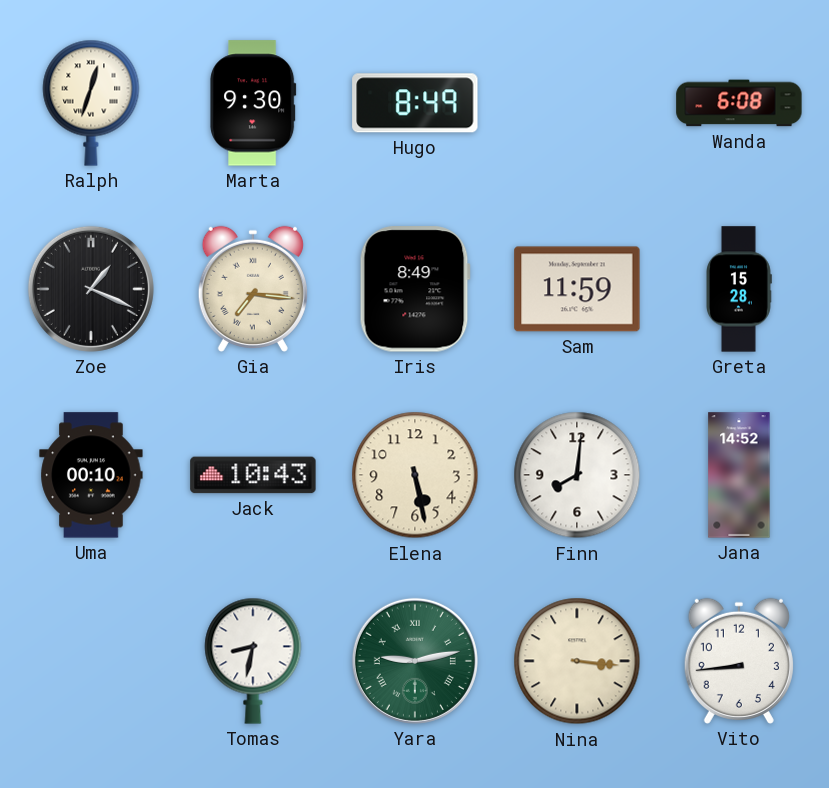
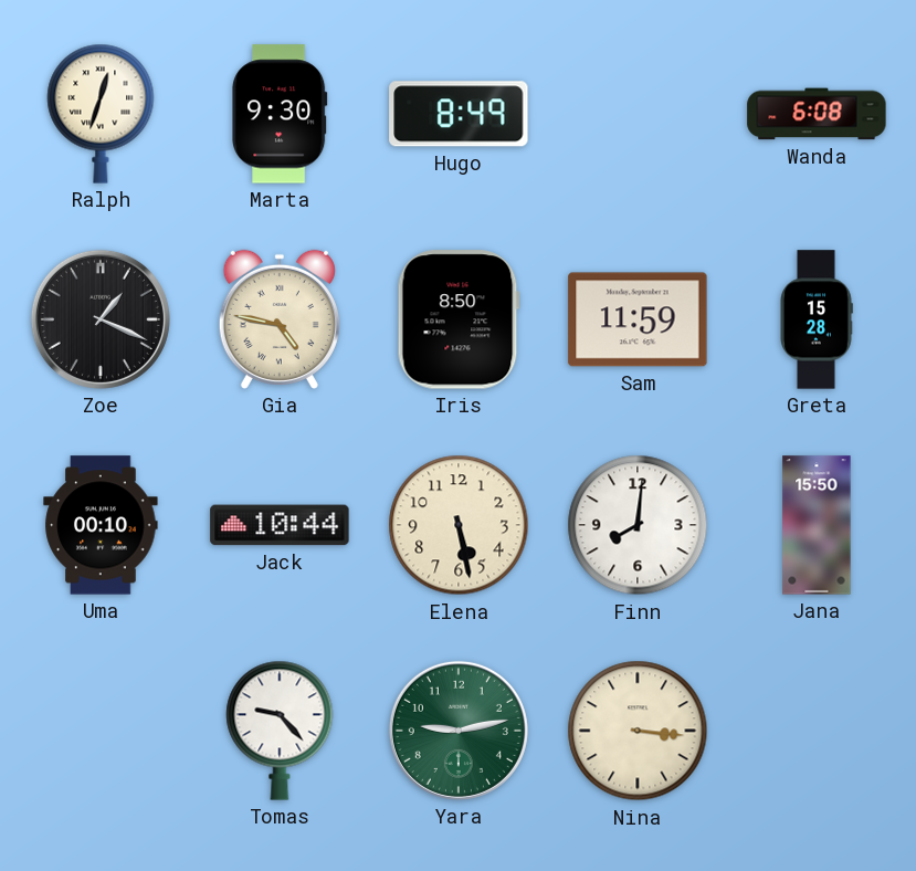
Gia: 7:16 -> 4:47 (280, 319)
Iris: 8:49 -> 8:50 (459, 319)
Jack: 10:43 -> 10:44 (280, 525)
Jana: 14:52 -> 15:50 (817, 525)
Tomas: 8:32 -> 9:23 (280, 731)
Yara numerals: Roman -> Arabic (459, 731)
Vito: 8:44 -> none (739, 661)
